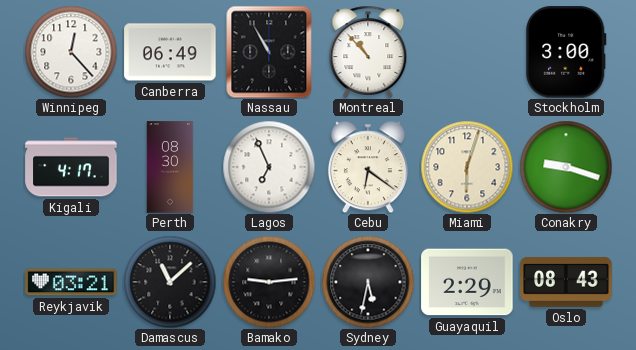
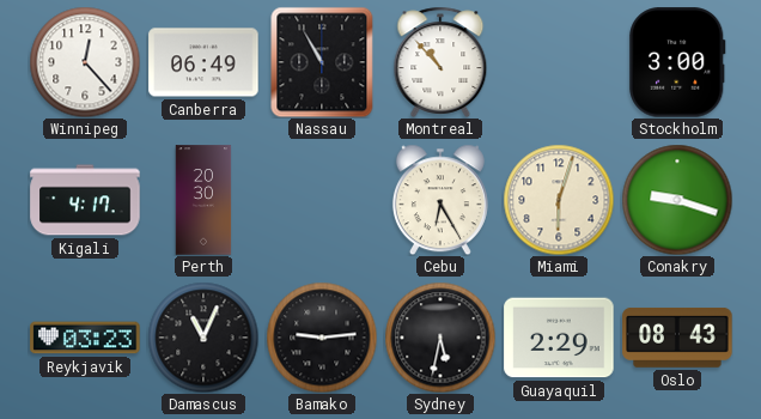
Perth: 08:30 -> 20:30 (203, 200)
Lagos: 6:56 -> none (269, 167)
Cebu: 6:21 -> 6:25 (440, 200)
Reykjavik: 03:21 -> 03:23 (85, 338)
Damascus: 11:08 -> 11:04 (203, 338)
